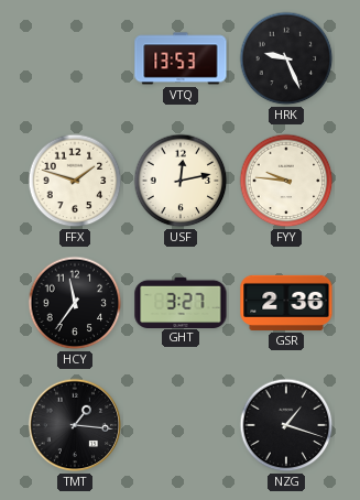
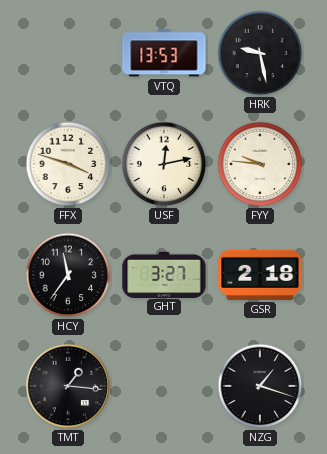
HRK: 9:26 -> 9:28 (260, 53)
FFX: 1:48 -> 3:48 (68, 164)
GSR: 2:36 -> 2:18 (260, 275)
